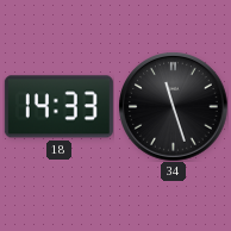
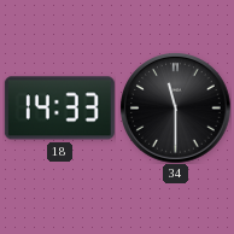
34: 11:27 -> 11:30 (175, 107)
